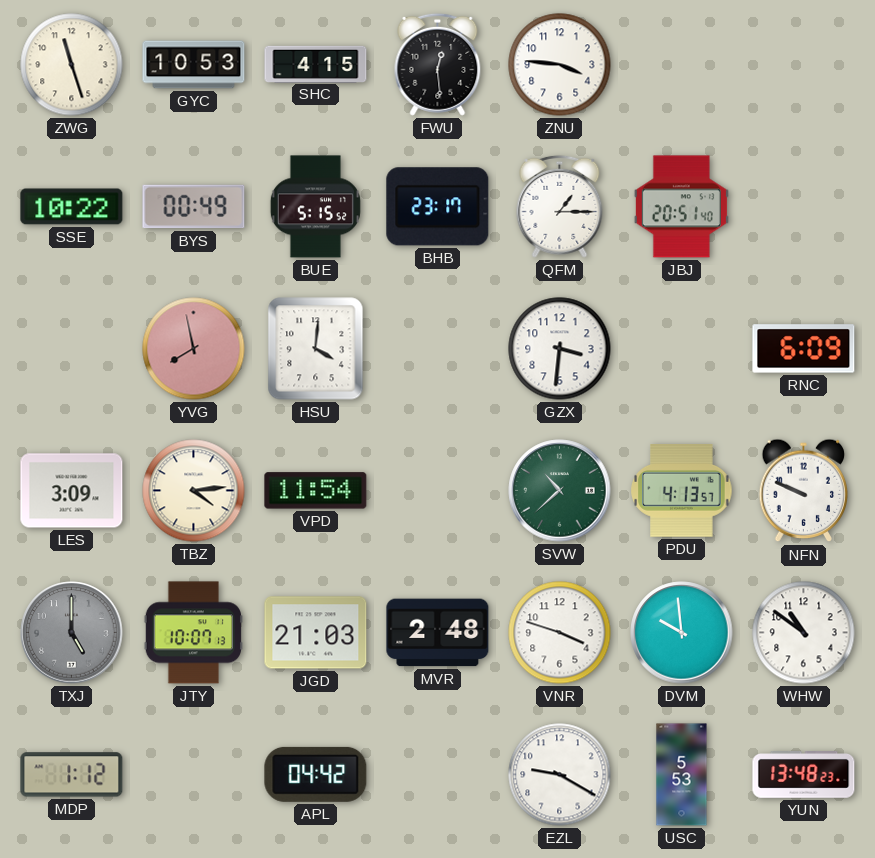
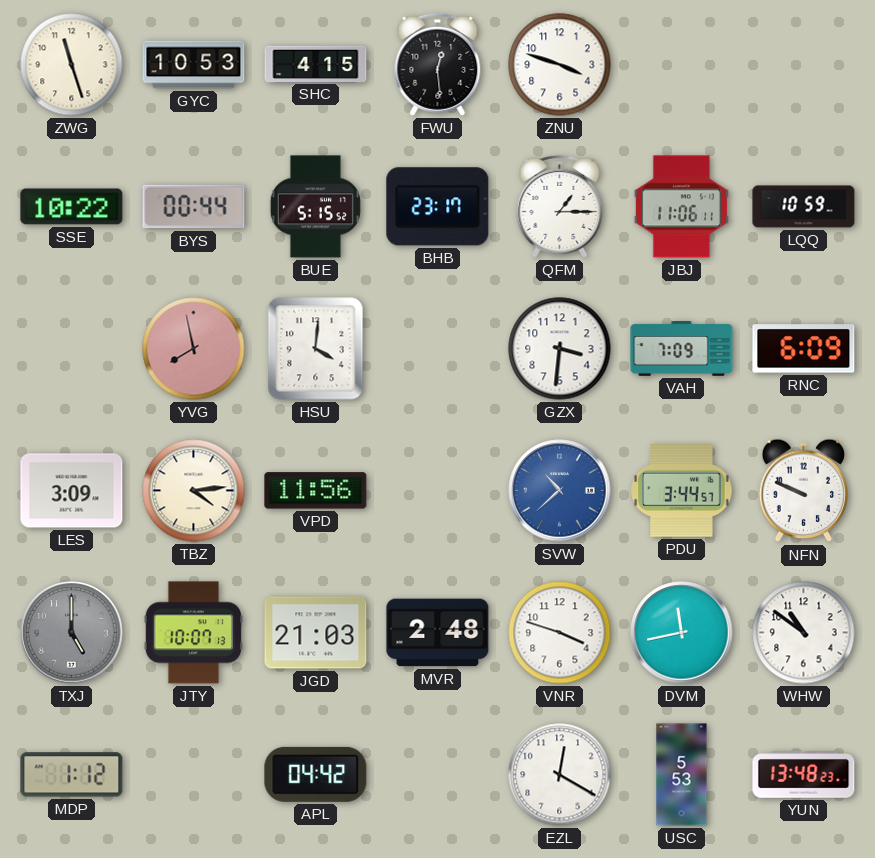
ZNU: 3:46 -> 3:48 (560, 65)
BYS: 00:49 -> 00:44 (194, 207)
JBJ: 20:51 -> 11:06 (681, 207)
LQQ: none -> 10:59 (804, 207)
VAH: none -> 7:09 (682, 349)
VPD: 11:54 -> 11:56 (316, 491)
SVW dial: green -> blue (560, 491)
PDU: 4:13 -> 3:44 (682, 491)
DVM: 9:59 -> 11:43 (682, 633)
EZL: 9:20 -> 12:20 (560, 775)
